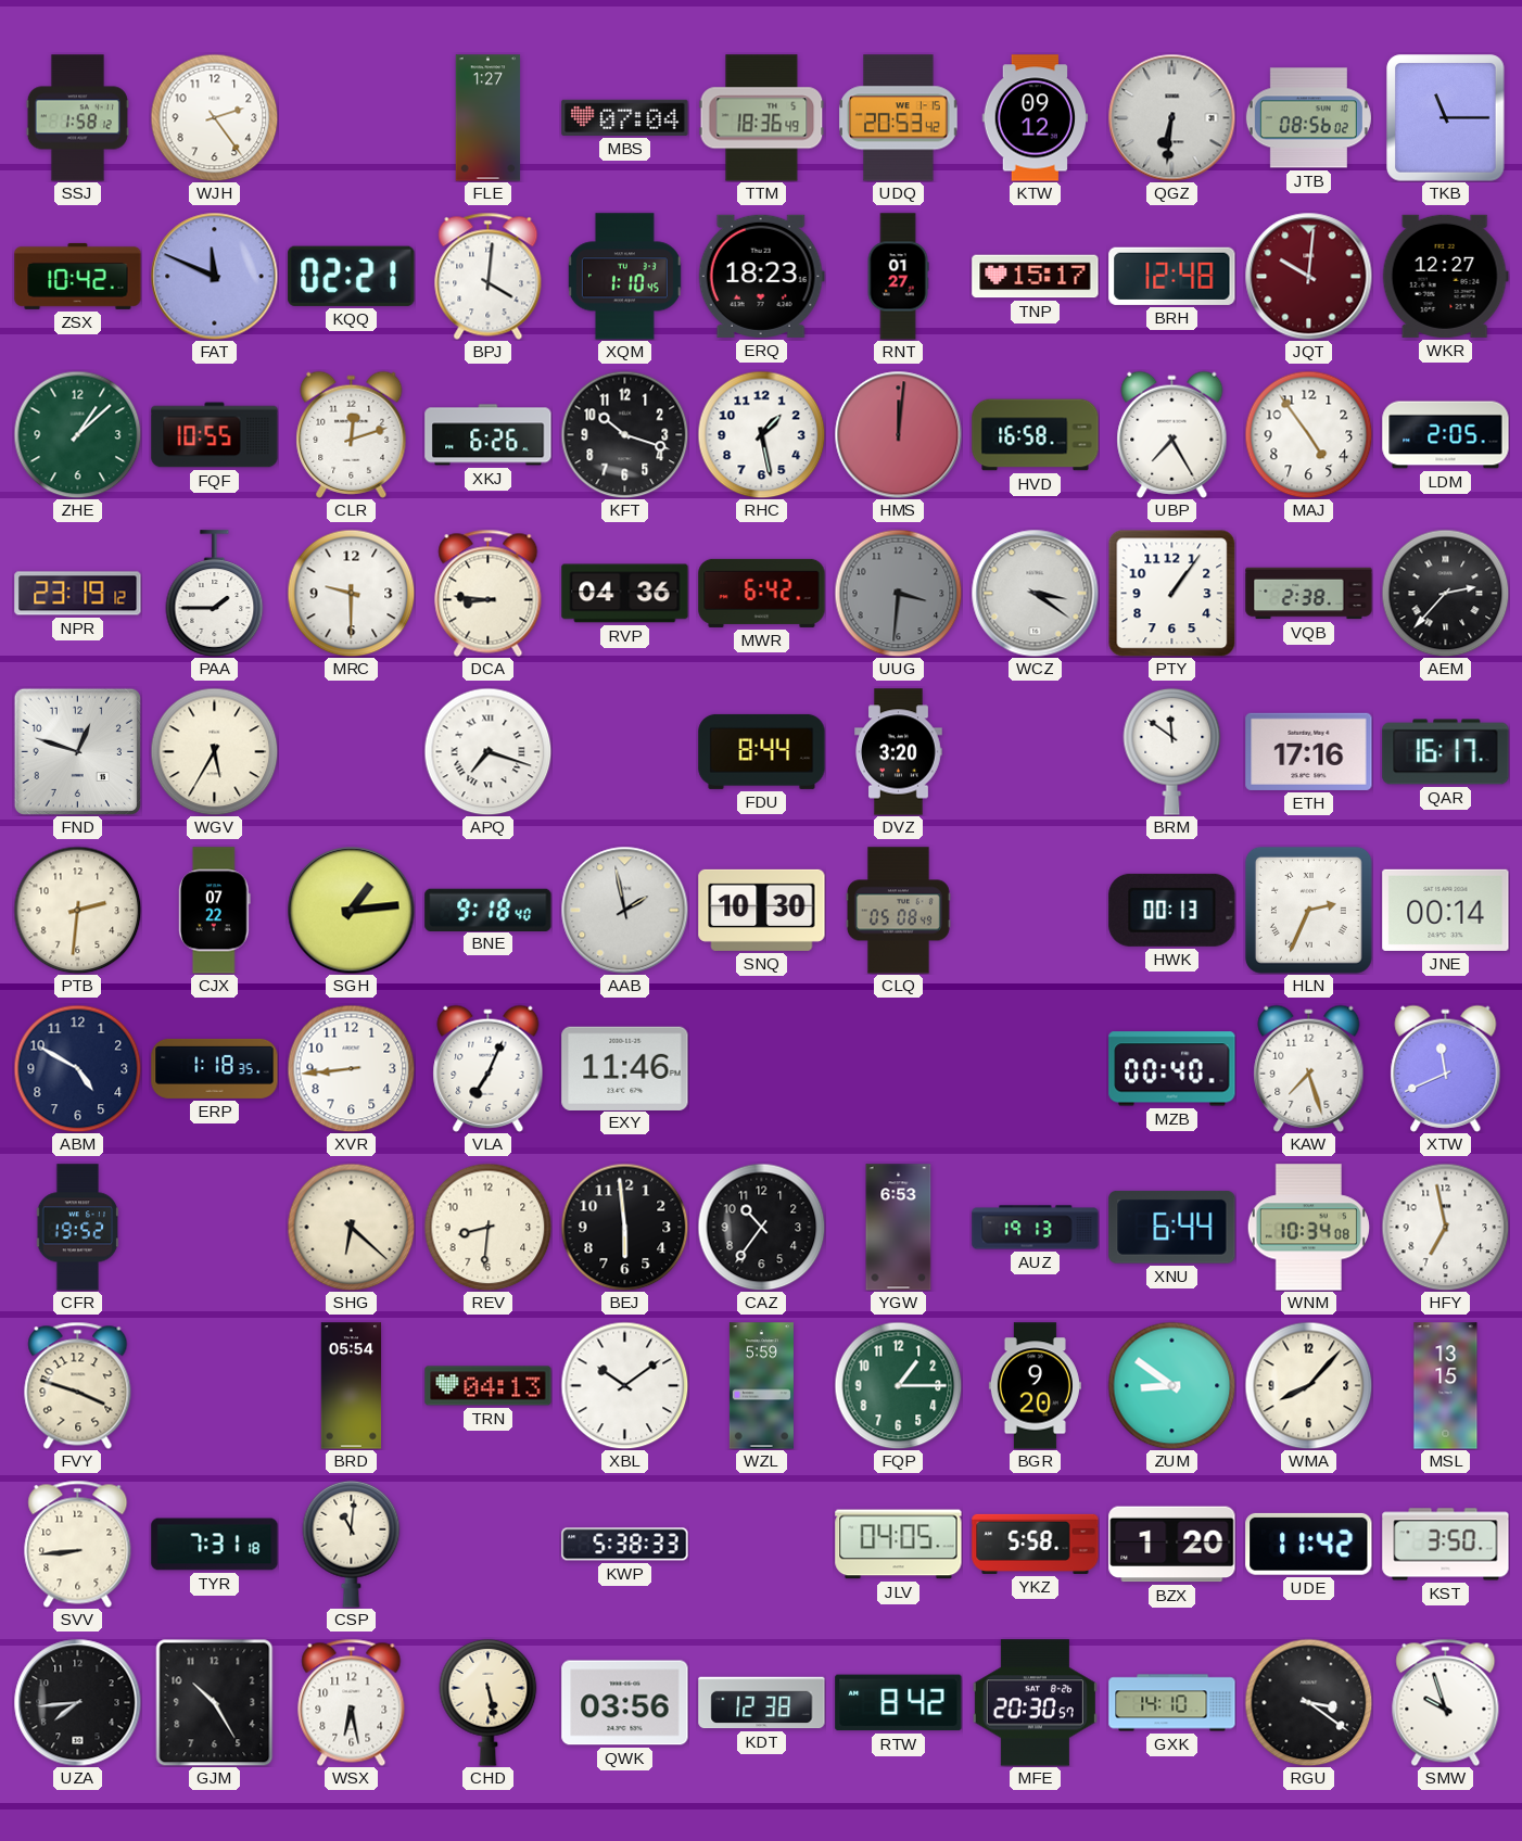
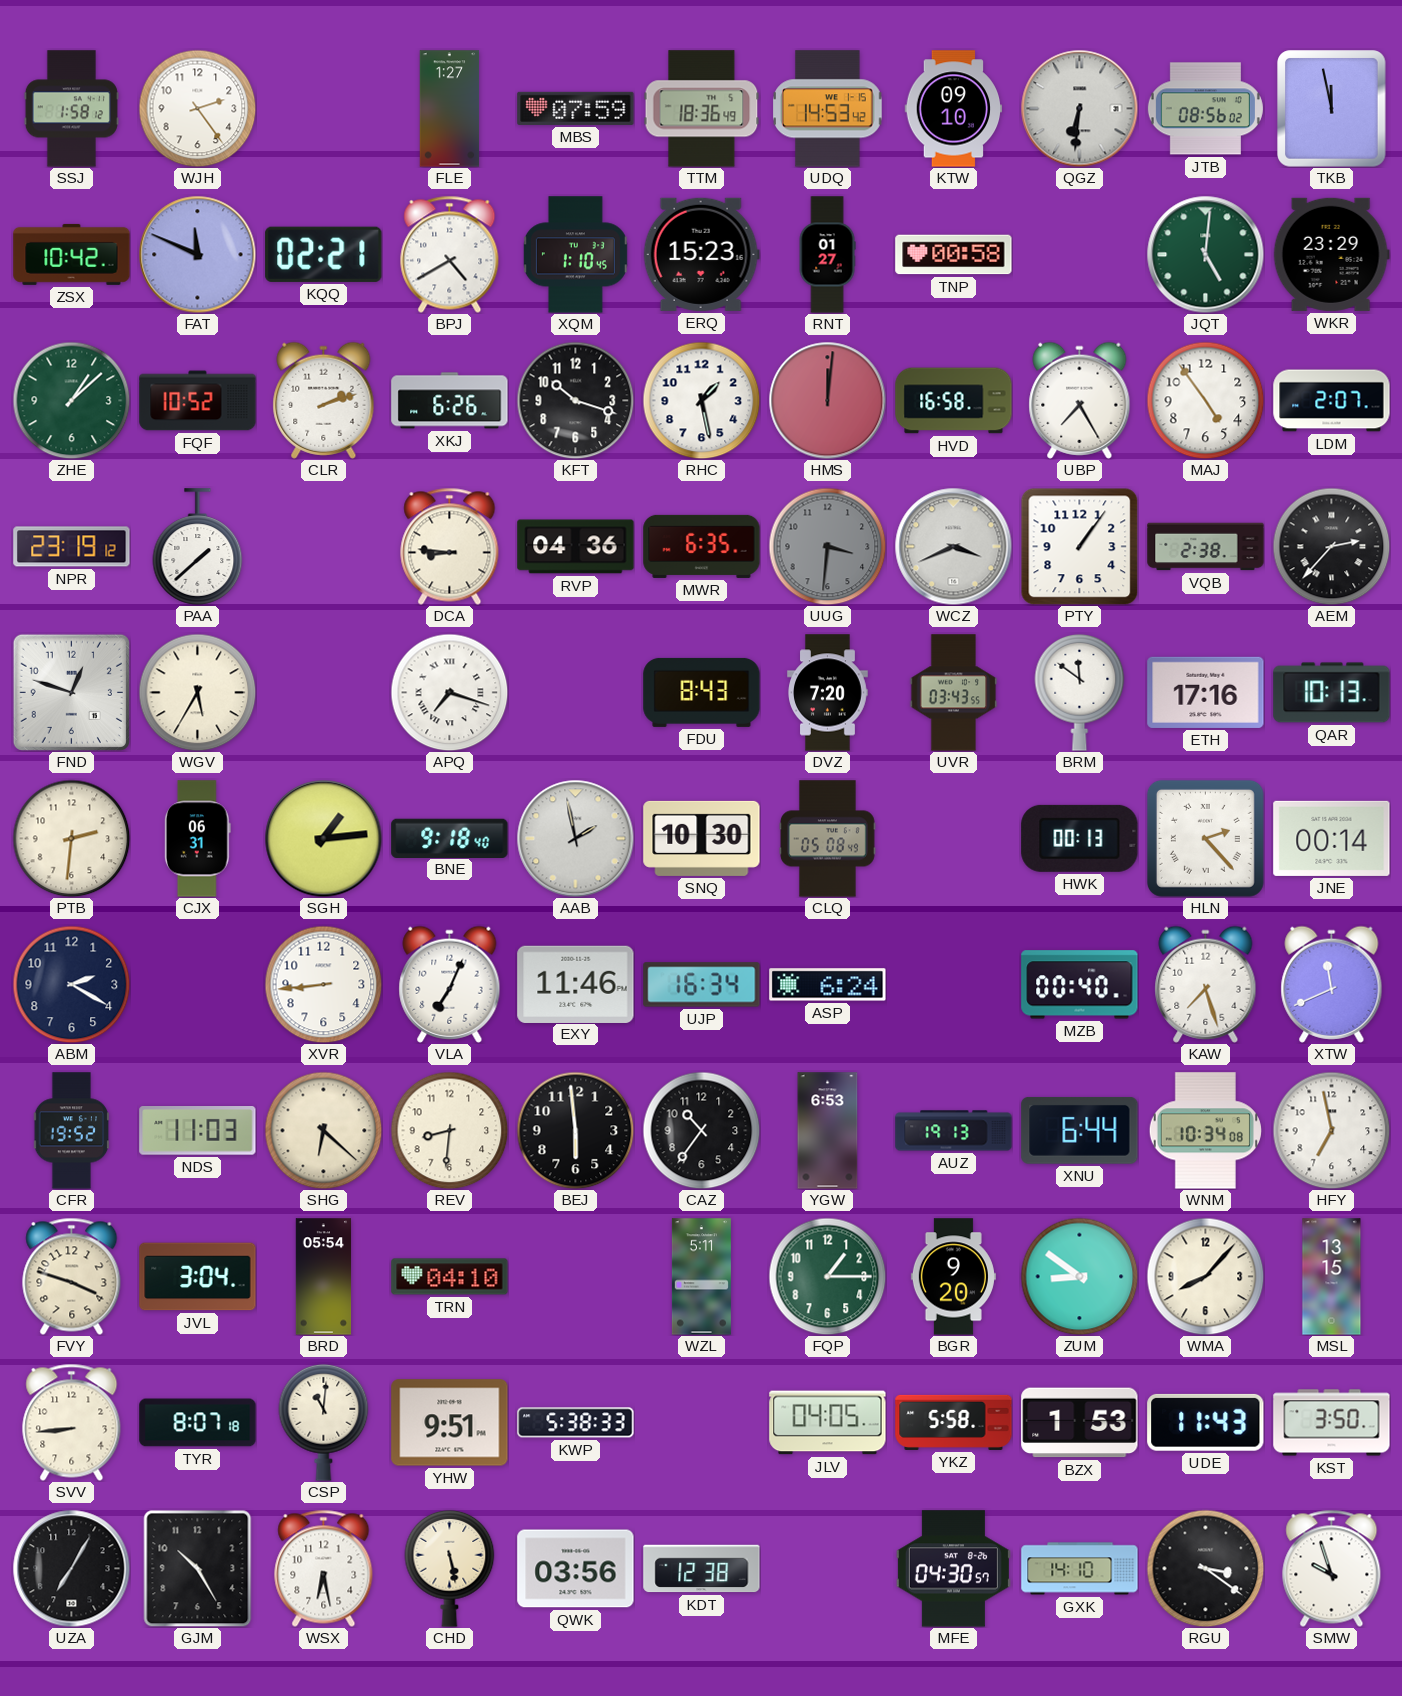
MBS: 07:04 -> 07:59 (576, 108)
UDQ: 20:53 -> 14:53 (828, 109)
KTW: 09:12 -> 09:10 (954, 109)
TKB: 11:15 -> 11:58 (1332, 109)
BPJ: 4:01 -> 4:40 (450, 254)
ERQ: 18:23 -> 15:23 (701, 254)
TNP: 15:17 -> 00:58 (954, 255)
BRH: 12:48 -> none (1172, 276)
JQT: 10:01 -> 5:01 (1205, 254)
JQT dial: burgundy -> green (1205, 254)
WKR: 12:27 -> 23:29 (1331, 254)
FQF: 10:55 -> 10:52 (198, 401)
CLR: 12:12 -> 2:12 (324, 400)
LDM: 2:05 -> 2:07 (1332, 401)
PAA: 1:45 -> 1:38 (198, 547)
MRC: 9:30 -> none (351, 593)
MWR: 6:42 -> 6:35 (702, 546)
WCZ: 3:21 -> 3:41 (953, 546)
FDU: 8:44 -> 8:43 (702, 692)
DVZ: 3:20 -> 7:20 (828, 693)
UVR: none -> 03:43 (954, 693)
QAR: 16:17 -> 10:13 (1332, 693)
CJX: 07:22 -> 06:31 (197, 839)
HLN: 2:34 -> 2:23 (1205, 838)
ABM: 4:50 -> 2:20 (71, 984)
ERP: 1:18 -> none (215, 1068)
UJP: none -> 16:34 (702, 985)
ASP: none -> 6:24 (828, 985)
NDS: none -> 11:03 (198, 1131)
JVL: none -> 3:04 (198, 1277)
TRN: 04:13 -> 04:10 (450, 1277)
XBL: 10:09 -> none (624, 1385)
WZL: 5:59 -> 5:11 (701, 1277)
TYR: 7:31 -> 8:07 (198, 1423)
YHW: none -> 9:51 (450, 1423)
BZX: 1:20 -> 1:53 (1080, 1423)
UDE: 11:42 -> 11:43 (1206, 1422)
UZA: 7:44 -> 7:05 (71, 1568)
RTW: 8:42 -> none (899, 1703)
MFE: 20:30 -> 04:30 (953, 1569)
